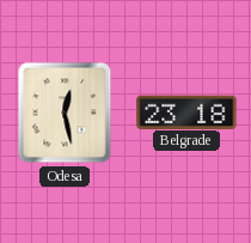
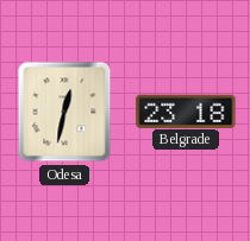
Odesa: 12:28 -> 12:32 (64, 112)
